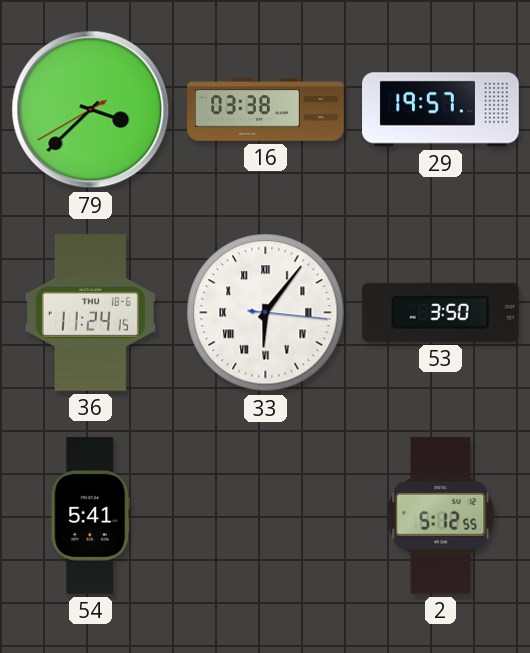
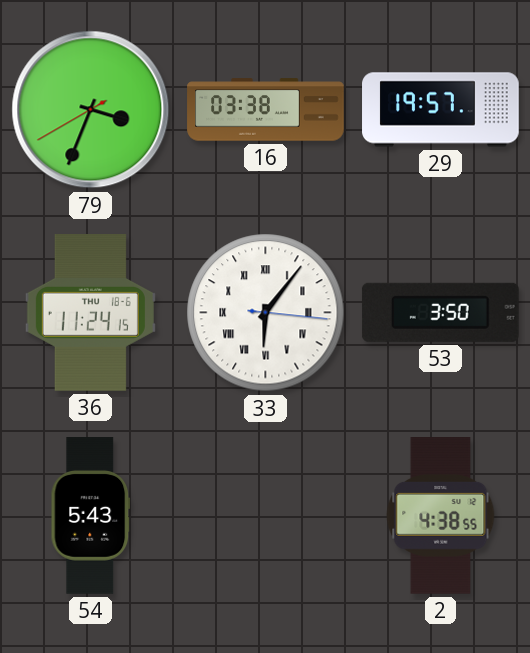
79: 3:37 -> 3:33 (91, 110)
54: 5:41 -> 5:43 (91, 516)
2: 5:12 -> 4:38 (441, 516)
